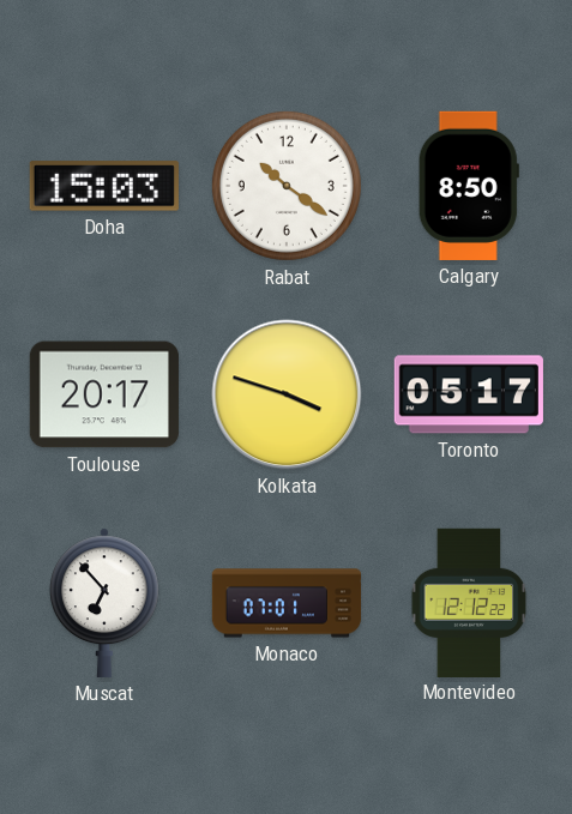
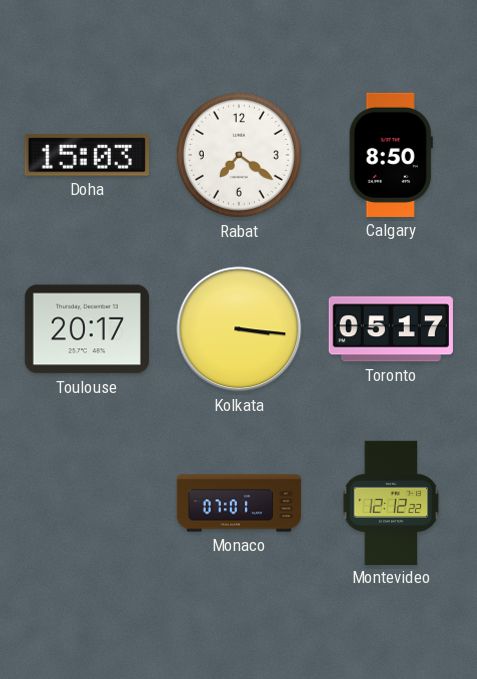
Rabat: 10:21 -> 7:21 (239, 155)
Kolkata: 3:48 -> 3:16 (239, 329)
Muscat: 6:53 -> none (106, 603)
